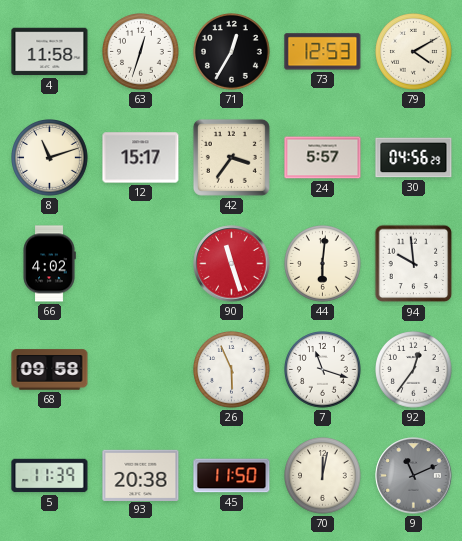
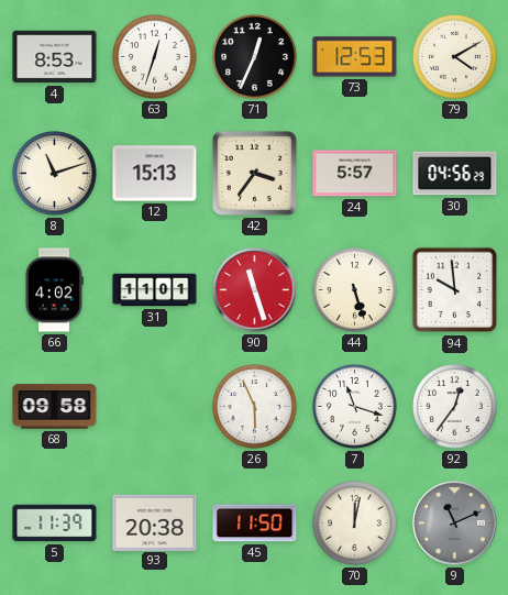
4: 11:58 -> 8:53 (55, 57)
71: 12:35 -> 12:34 (255, 57)
12: 15:17 -> 15:13 (155, 174)
31: none -> 11:01 (155, 290)
44: 6:01 -> 5:27 (355, 290)
